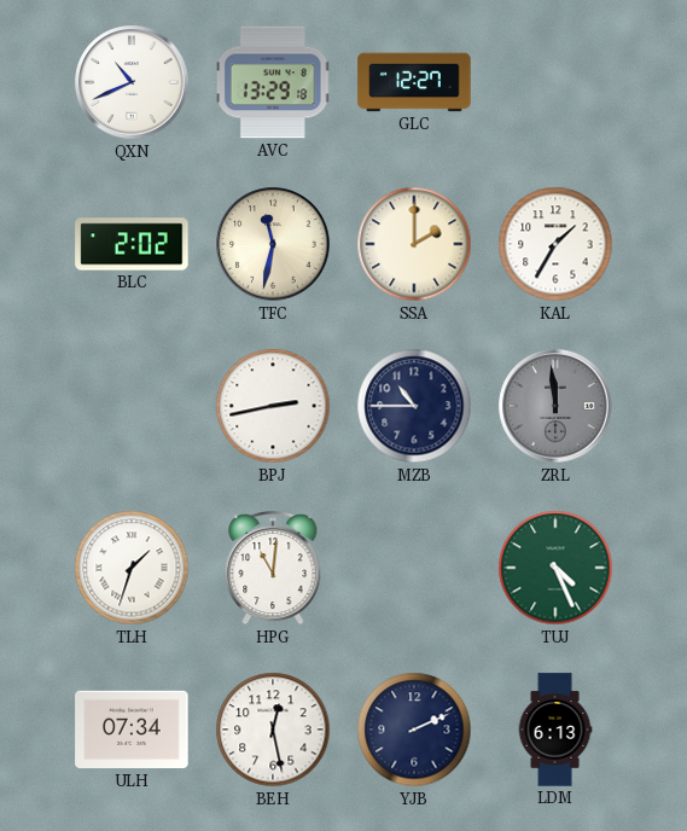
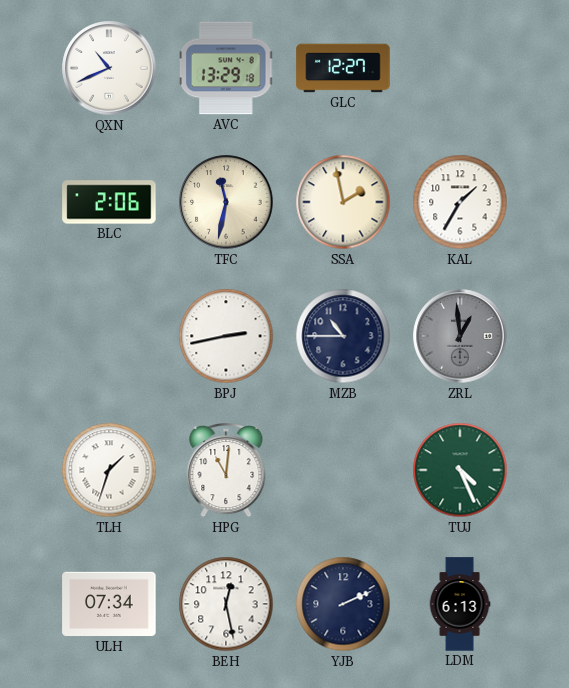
BLC: 2:02 -> 2:06 (109, 202)
SSA: 2:00 -> 1:58 (343, 202)
ZRL: 11:59 -> 12:59 (460, 336)
